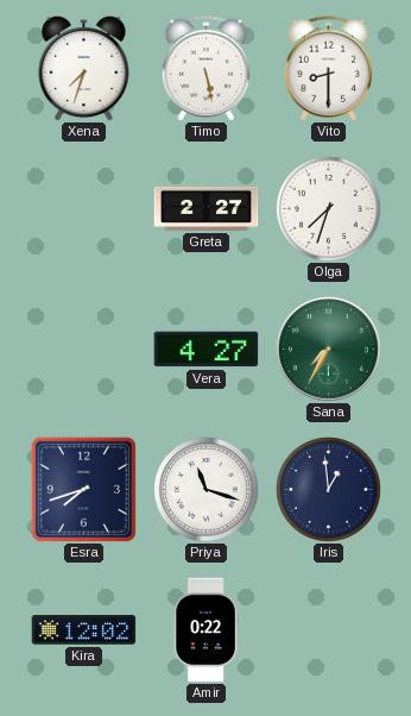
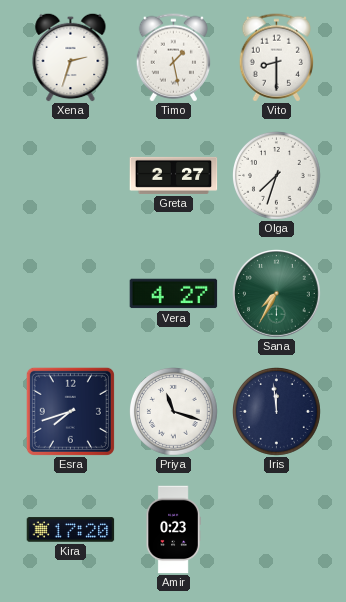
Xena: 7:33 -> 2:33 (71, 57)
Timo: 5:28 -> 1:28 (173, 58)
Iris: 12:59 -> 11:59 (277, 412)
Kira: 12:02 -> 17:20 (71, 530)
Amir: 0:22 -> 0:23 (173, 530)
